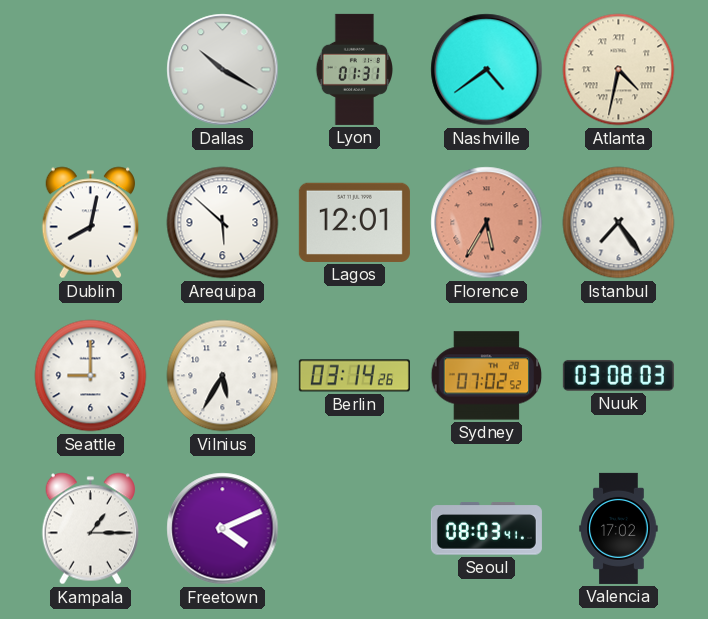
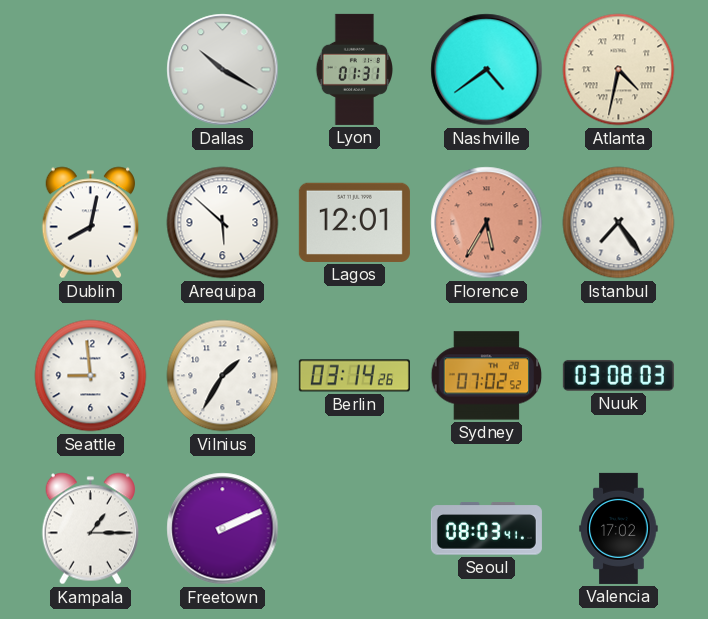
Seattle: 9:00 -> 8:59 (91, 376)
Vilnius: 5:35 -> 1:35 (223, 376)
Freetown: 4:11 -> 2:11 (223, 529)
